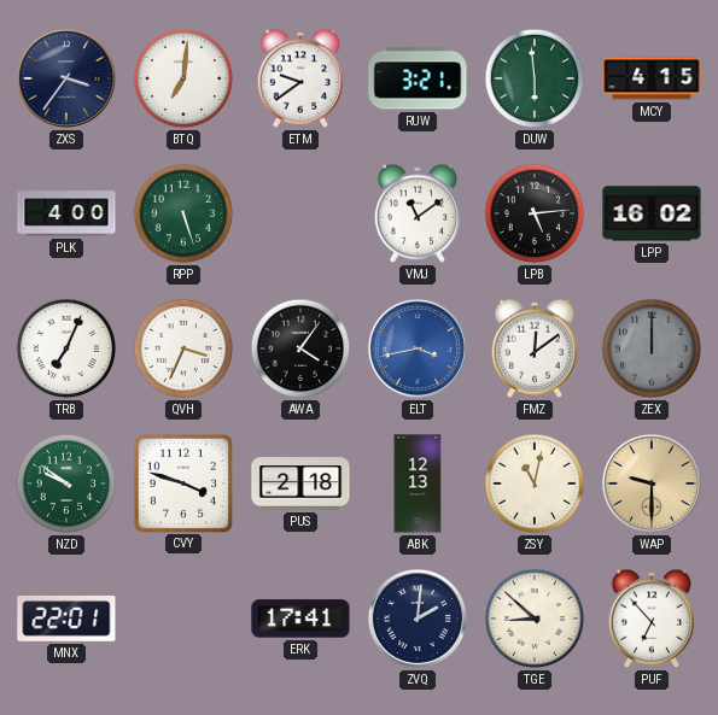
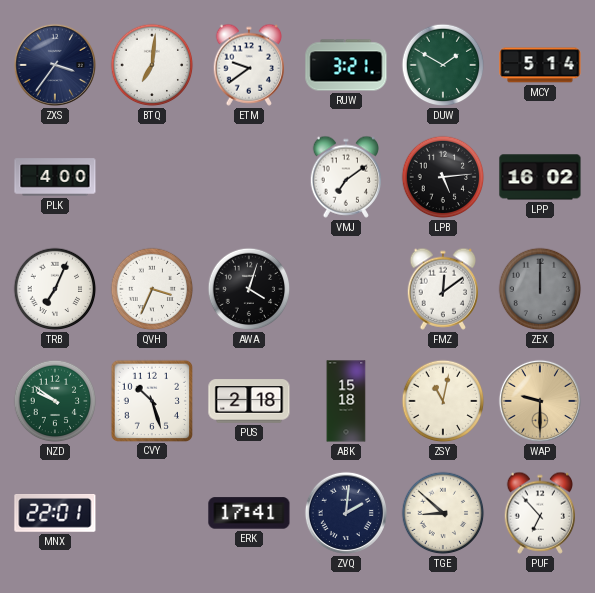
DUW: 5:59 -> 1:50 (443, 65)
MCY: 4:15 -> 5:14 (540, 65)
RPP: 5:27 -> none (183, 213)
VMJ: 11:09 -> 7:09 (345, 177)
AWA: 4:06 -> 4:03 (249, 289)
ELT: 3:43 -> none (418, 348)
CVY: 3:48 -> 10:27 (151, 400)
ABK: 12:13 -> 15:18 (346, 401)
